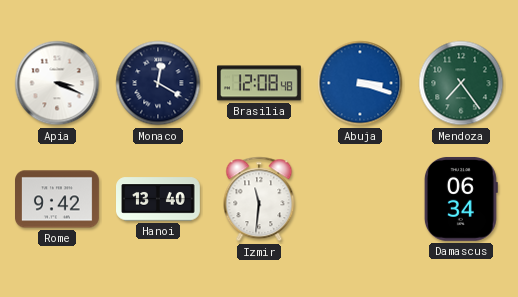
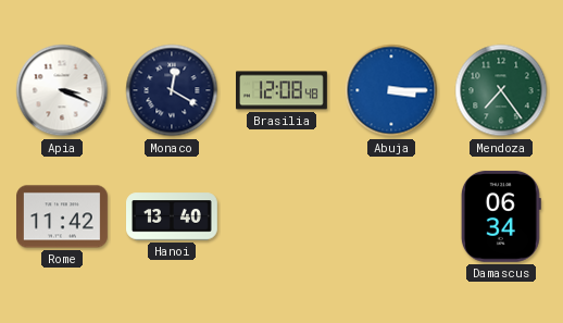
Abuja: 3:18 -> 3:15 (391, 90)
Rome: 9:42 -> 11:42 (63, 216)
Izmir: 11:31 -> none (259, 199)
